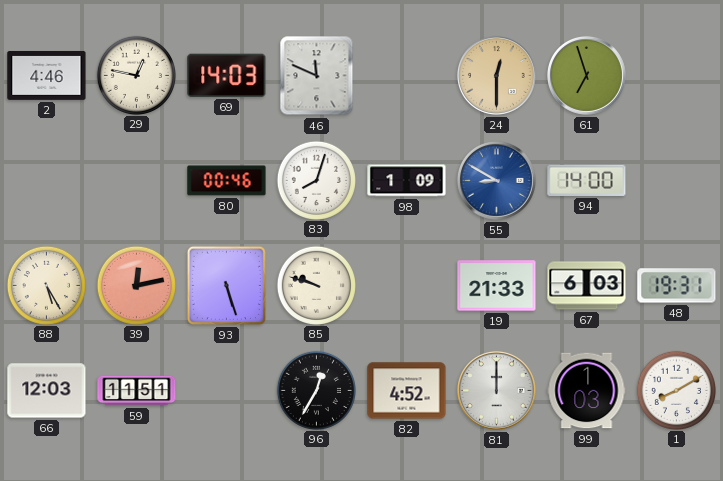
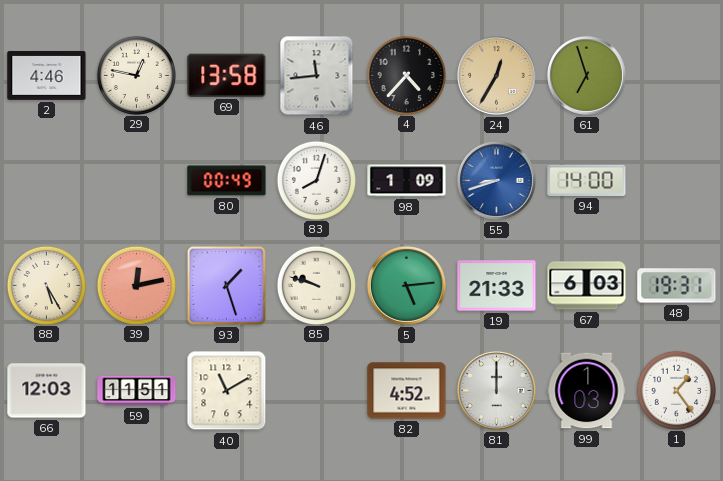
69: 14:03 -> 13:58 (227, 75)
46: 11:49 -> 11:44 (317, 76)
4: none -> 4:37 (406, 75)
24: 12:30 -> 12:35 (496, 75)
80: 00:46 -> 00:49 (227, 181)
55: 8:50 -> 8:42 (496, 180)
93: 5:27 -> 1:27 (226, 285)
5: none -> 5:14 (406, 285)
40: none -> 11:10 (227, 391)
96: 12:35 -> none (316, 390)
1: 8:10 -> 1:24 (676, 390)
